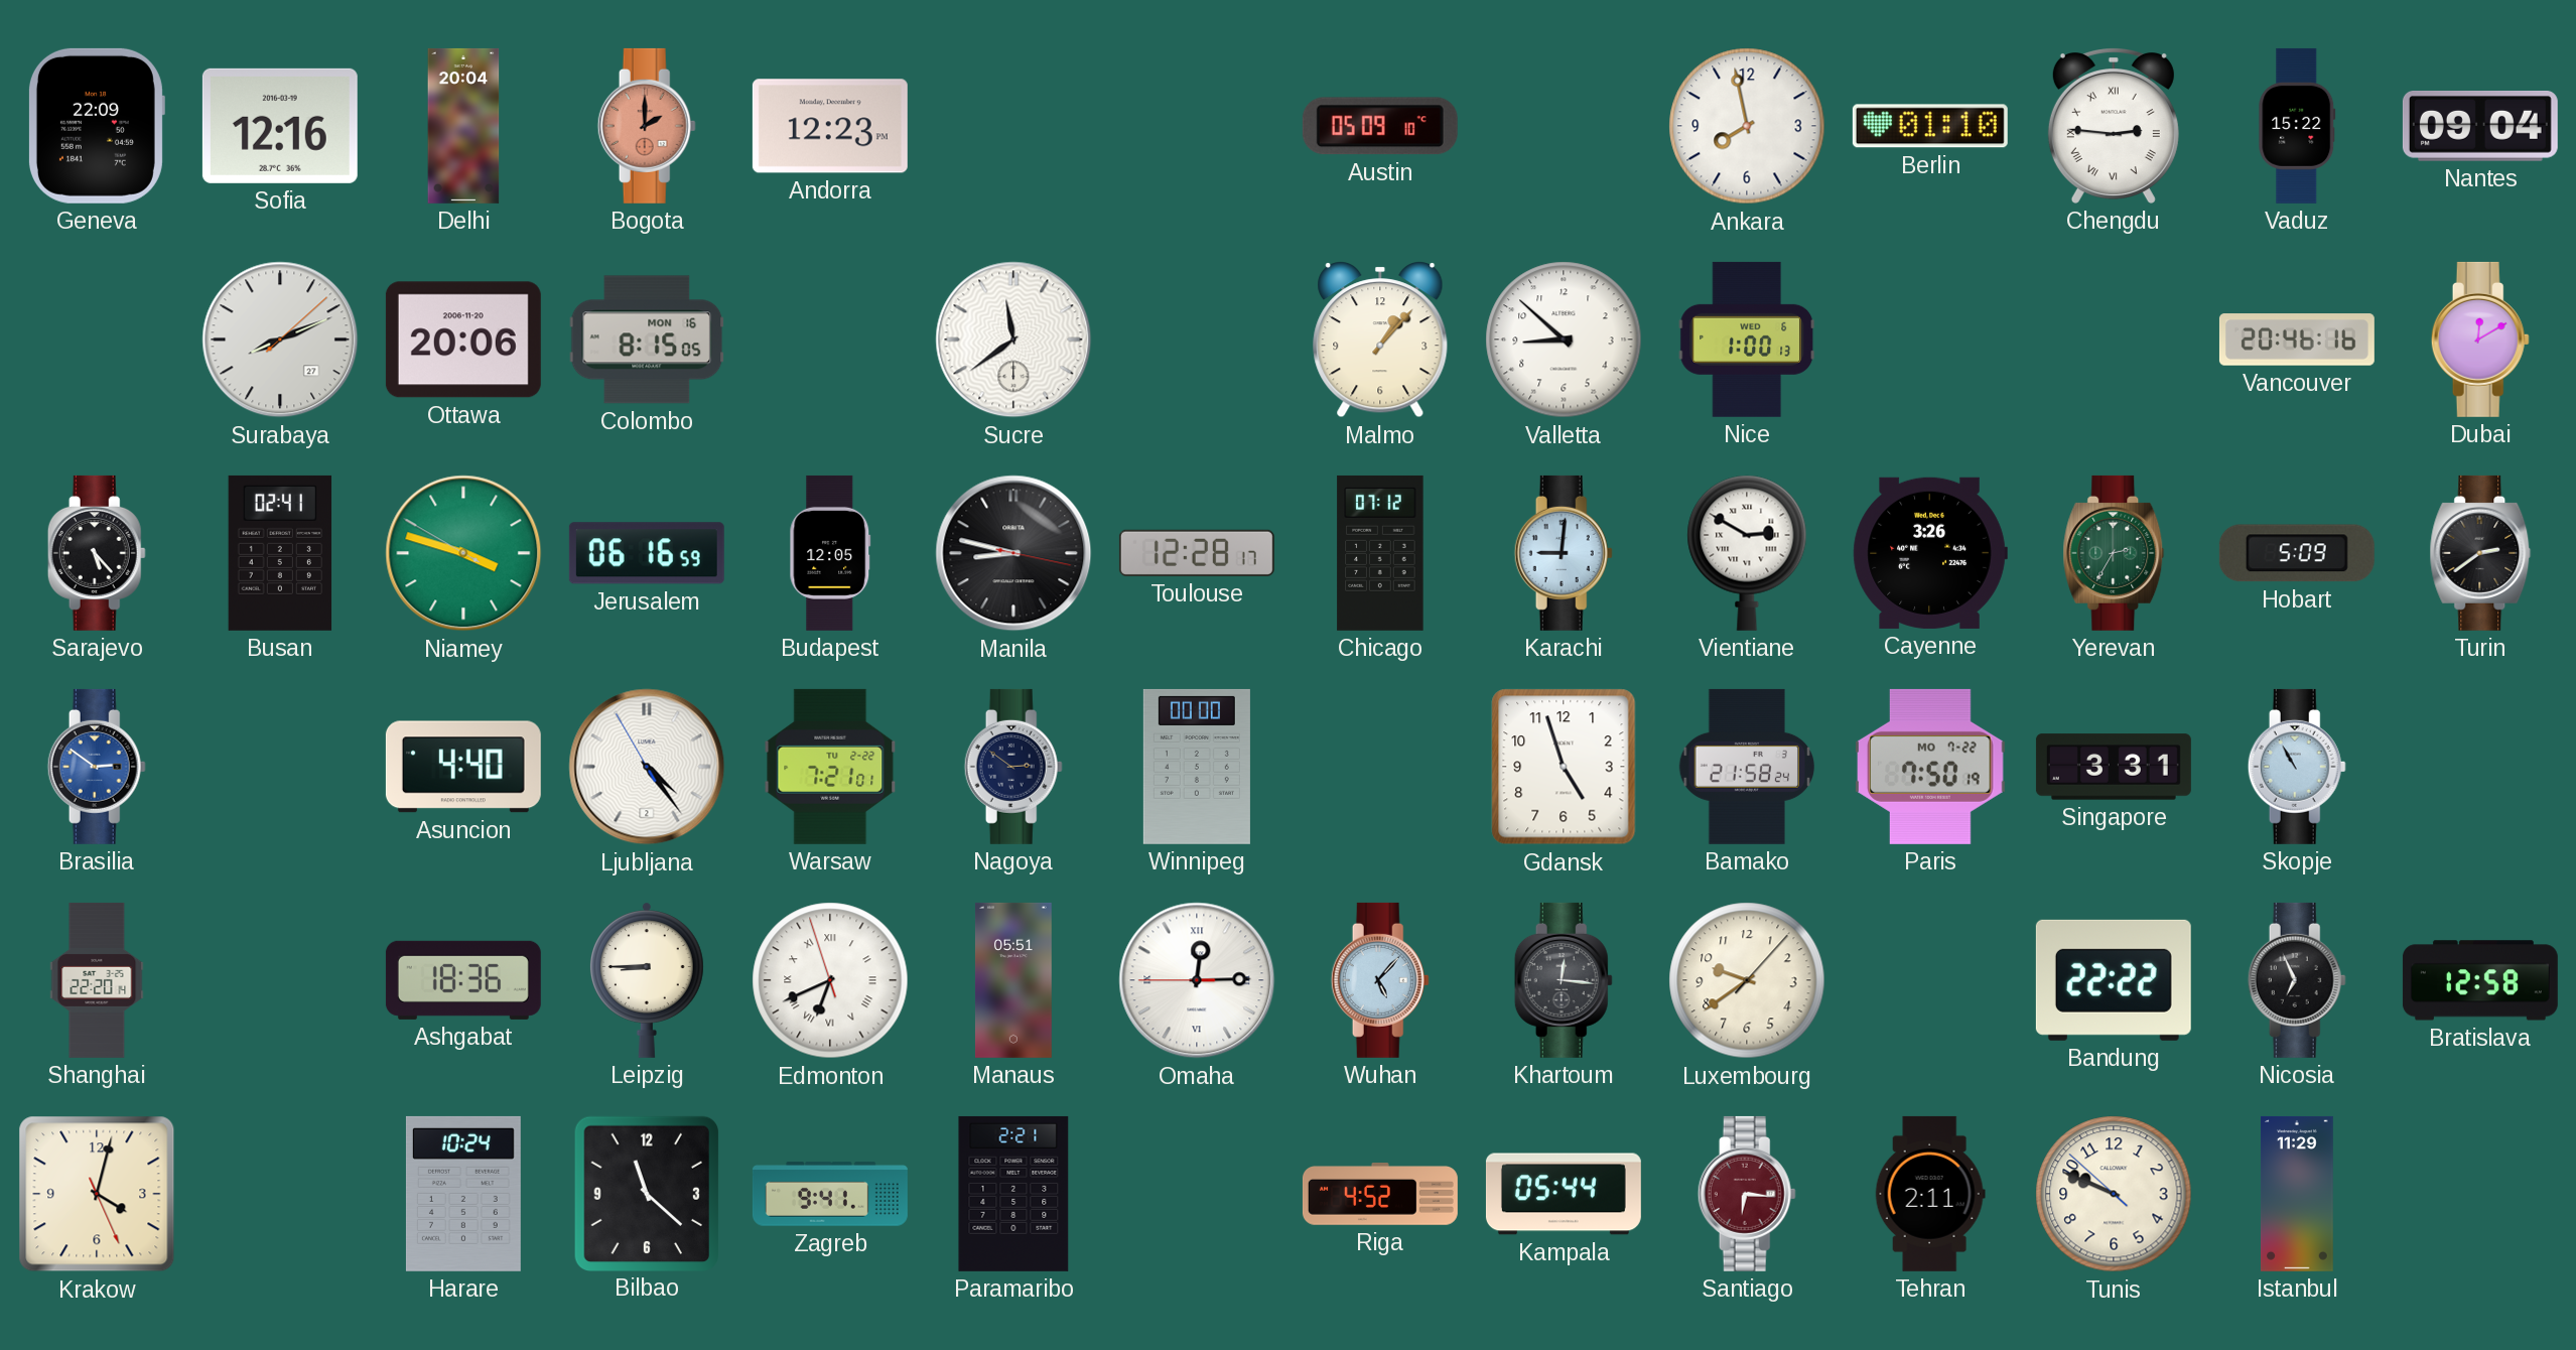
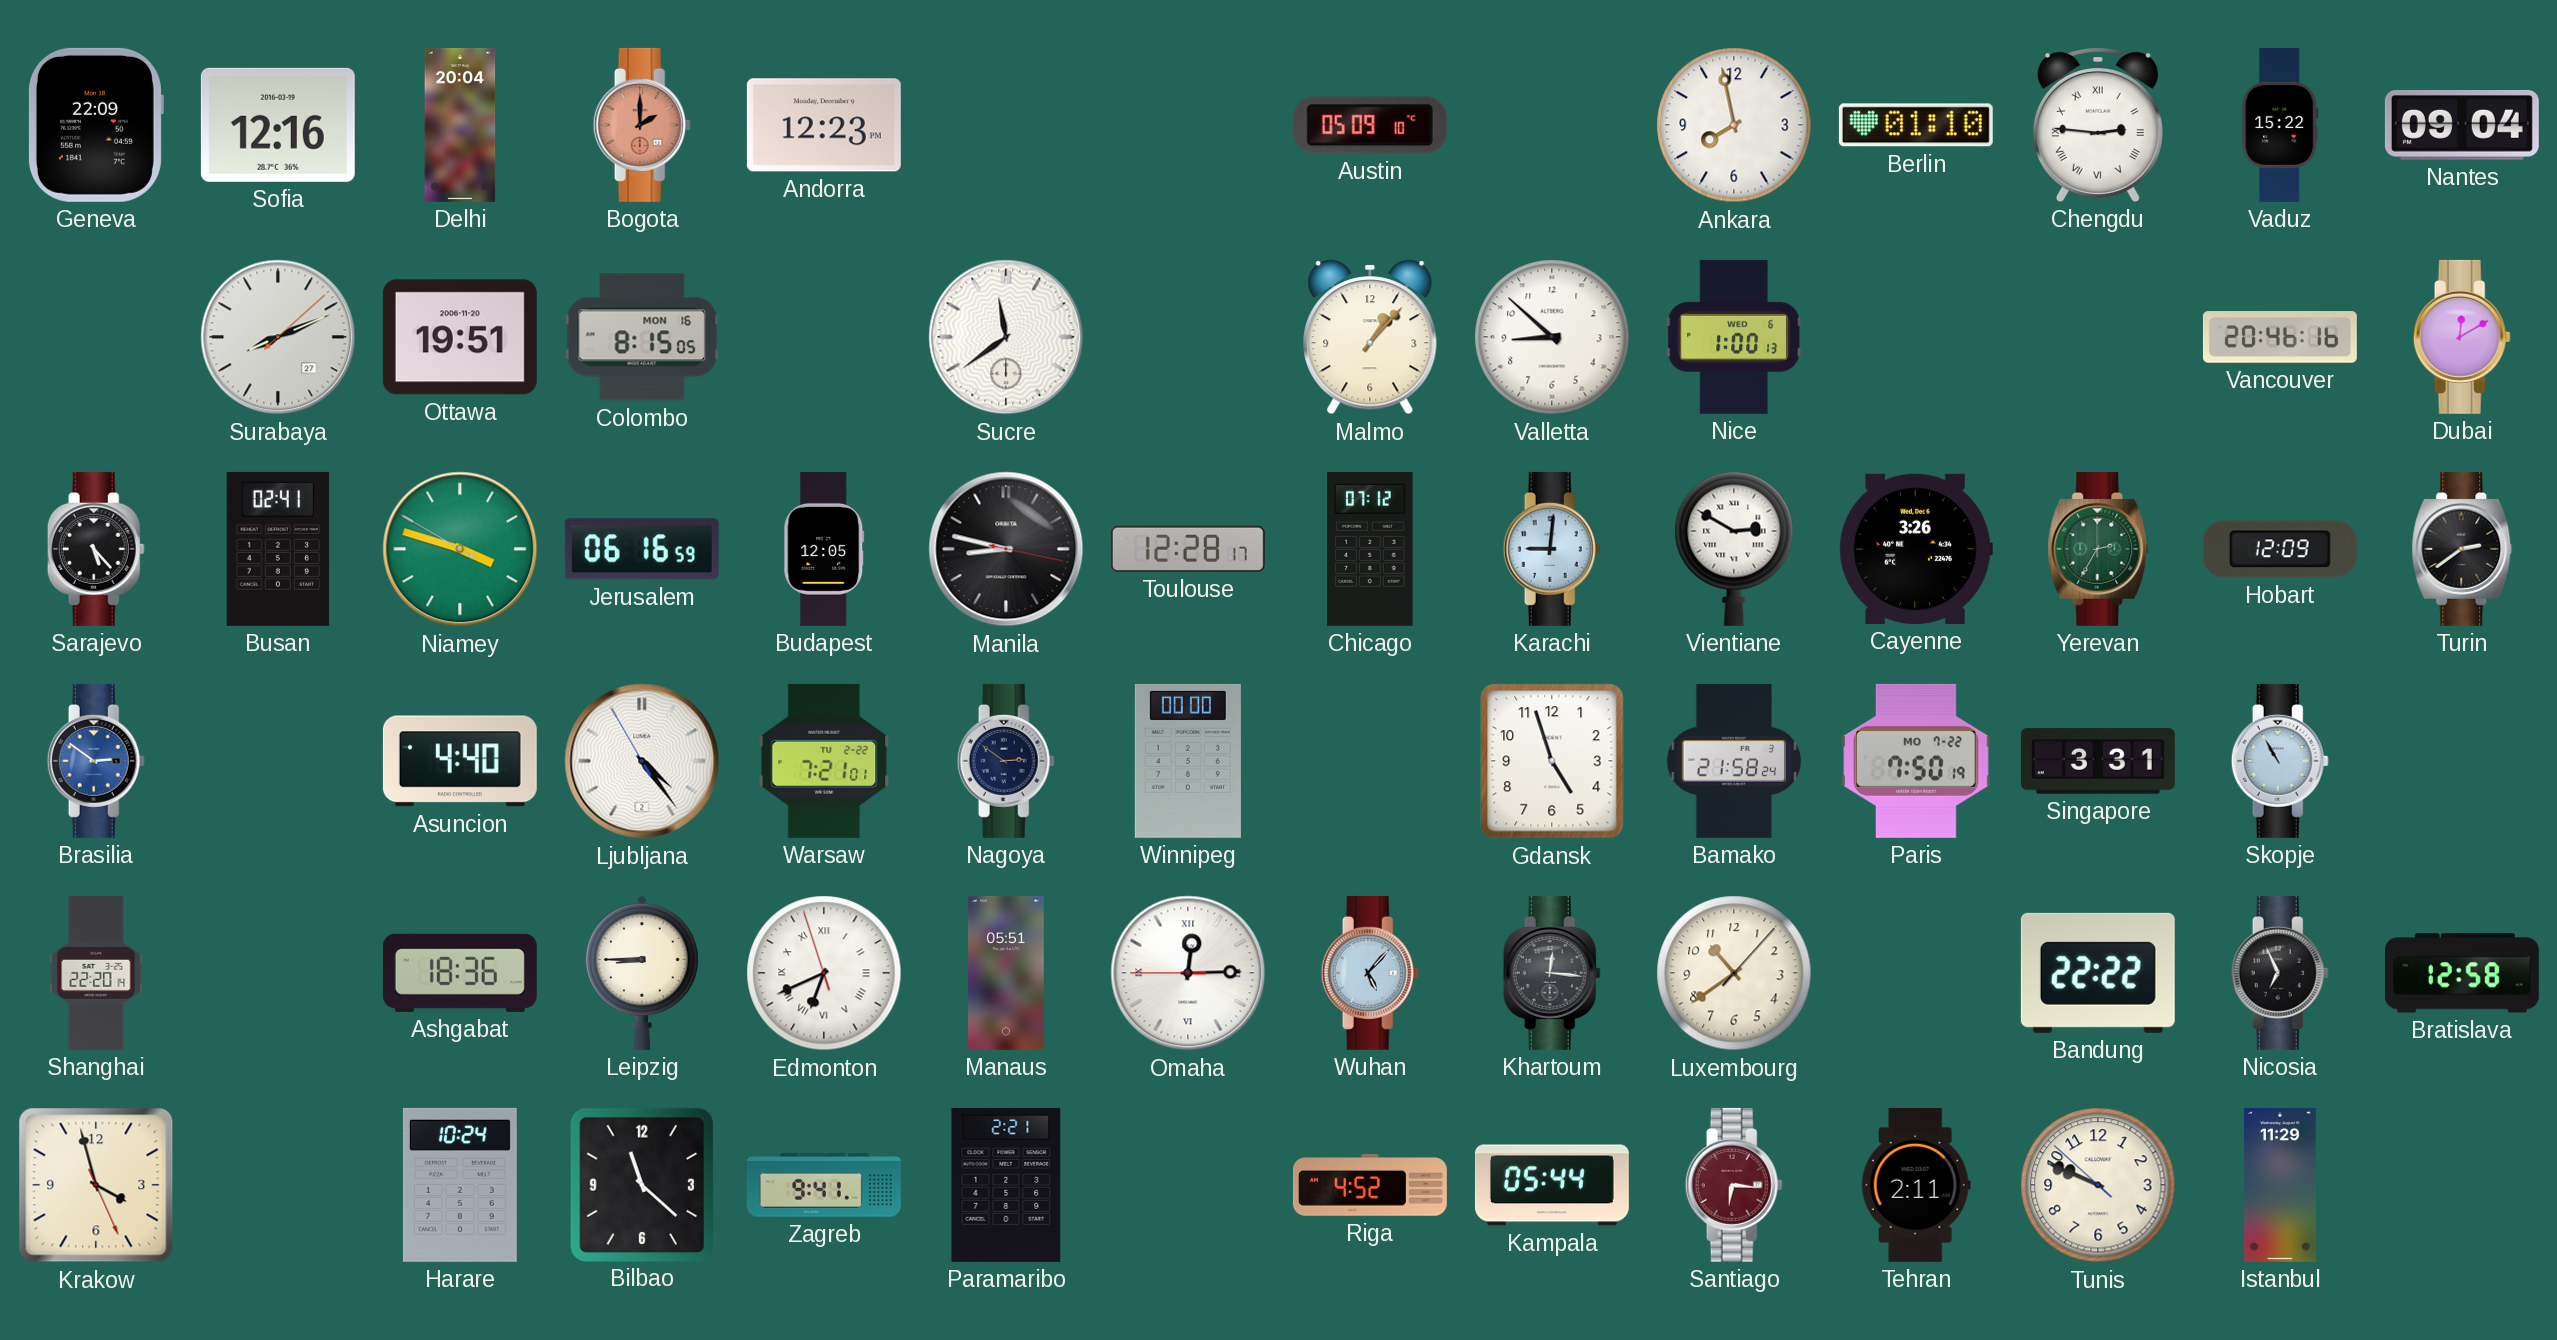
Ottawa: 20:06 -> 19:51 (460, 337)
Hobart: 5:09 -> 12:09 (2280, 549)
Luxembourg: 9:39 -> 10:39 (1734, 973)
Krakow: 4:02 -> 3:57 (96, 1185)
